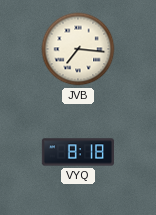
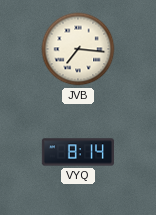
VYQ: 8:18 -> 8:14 (77, 152)
